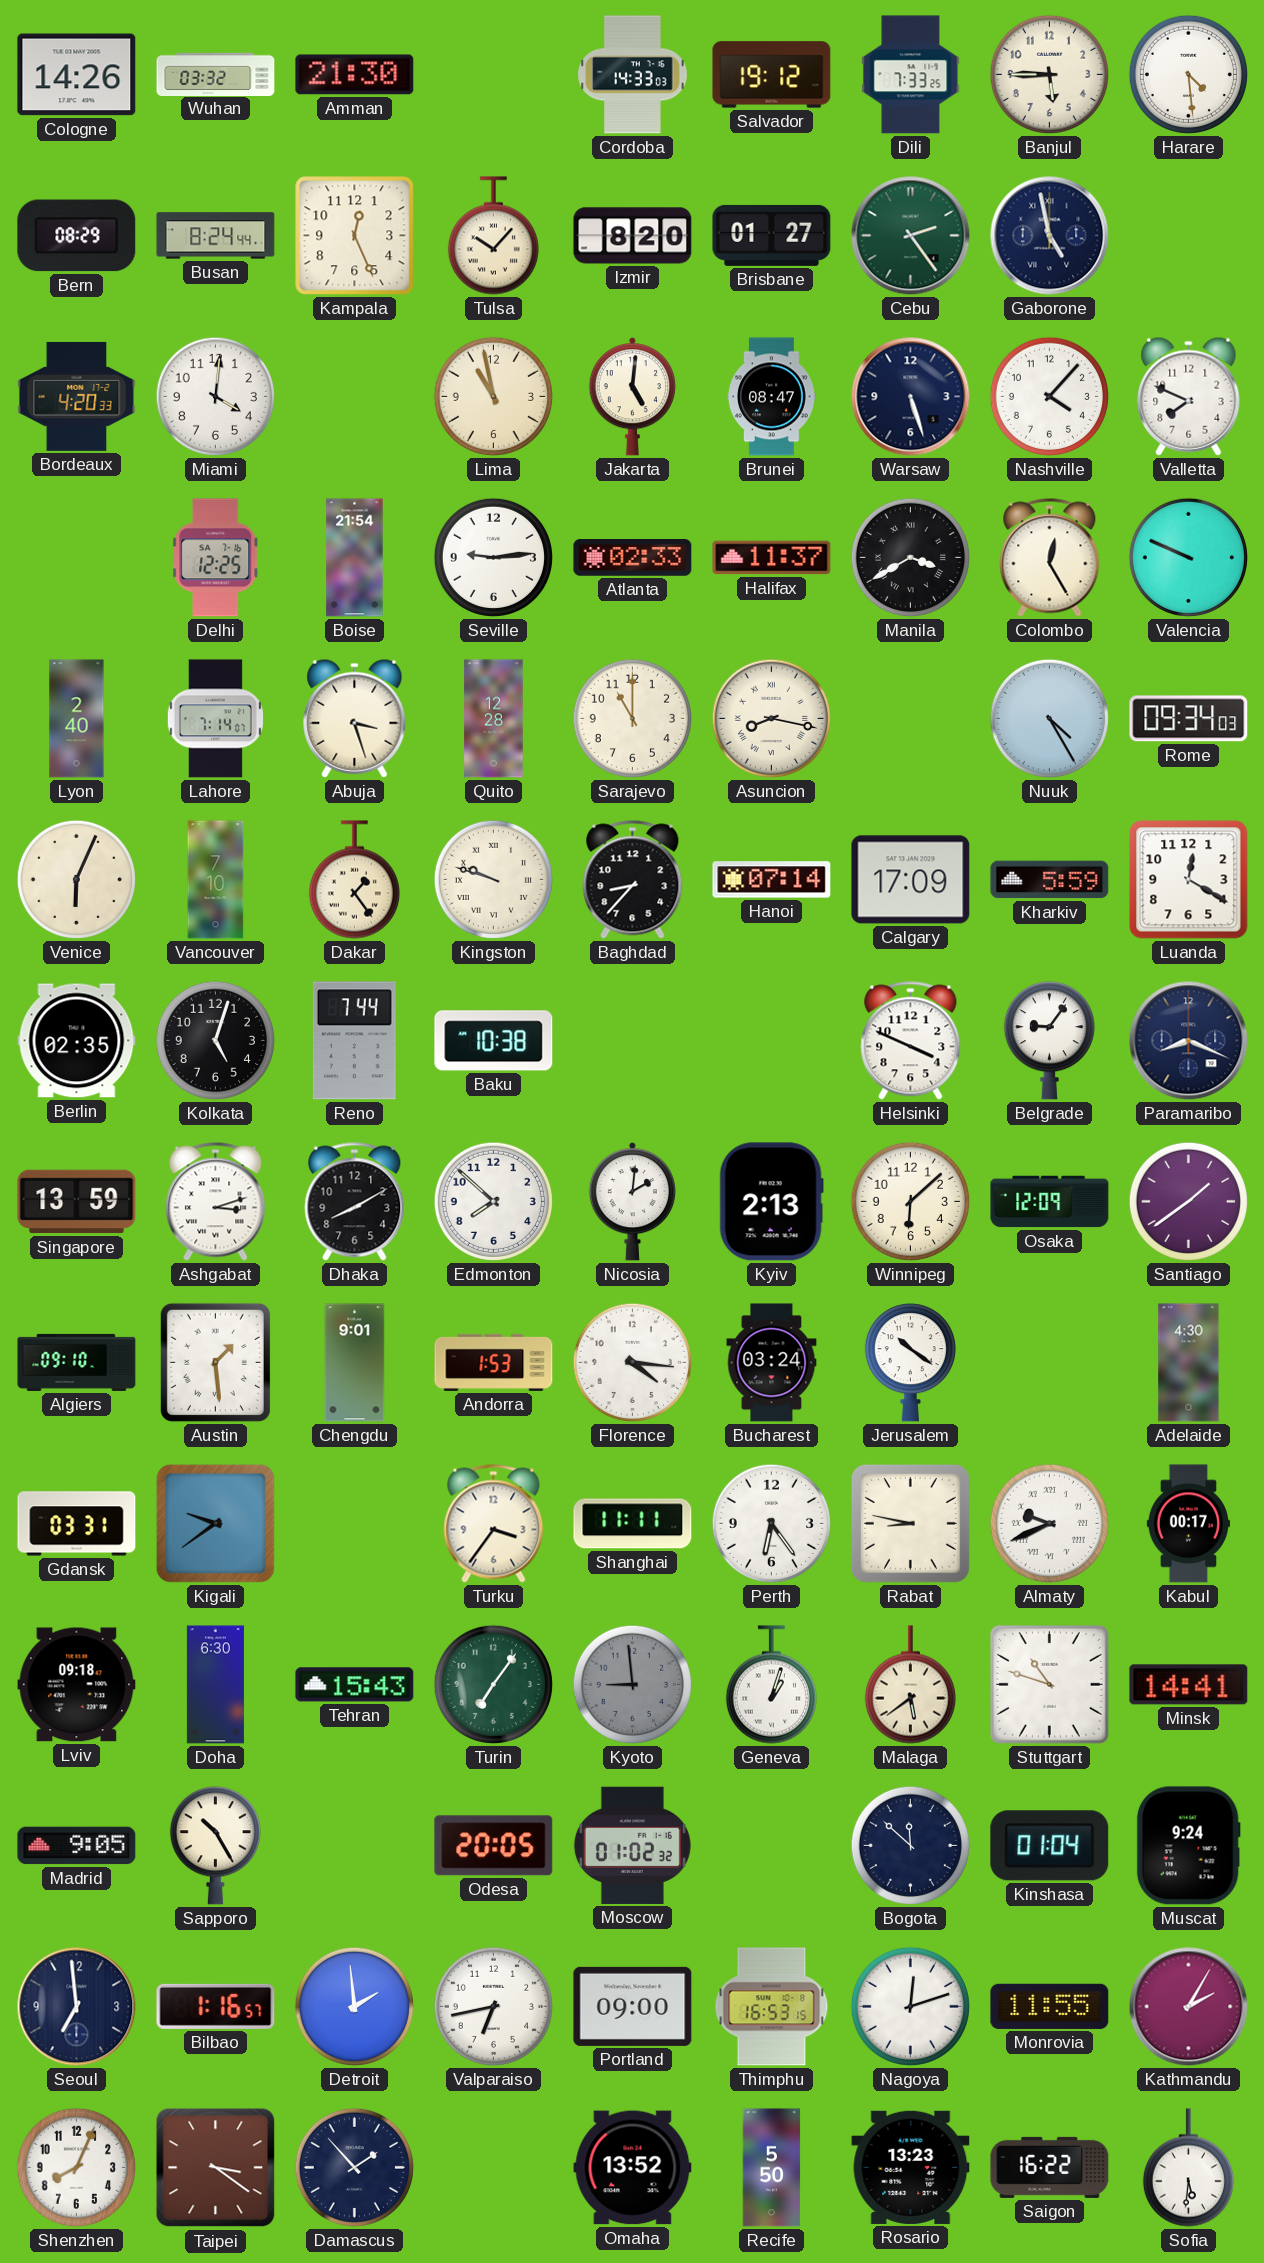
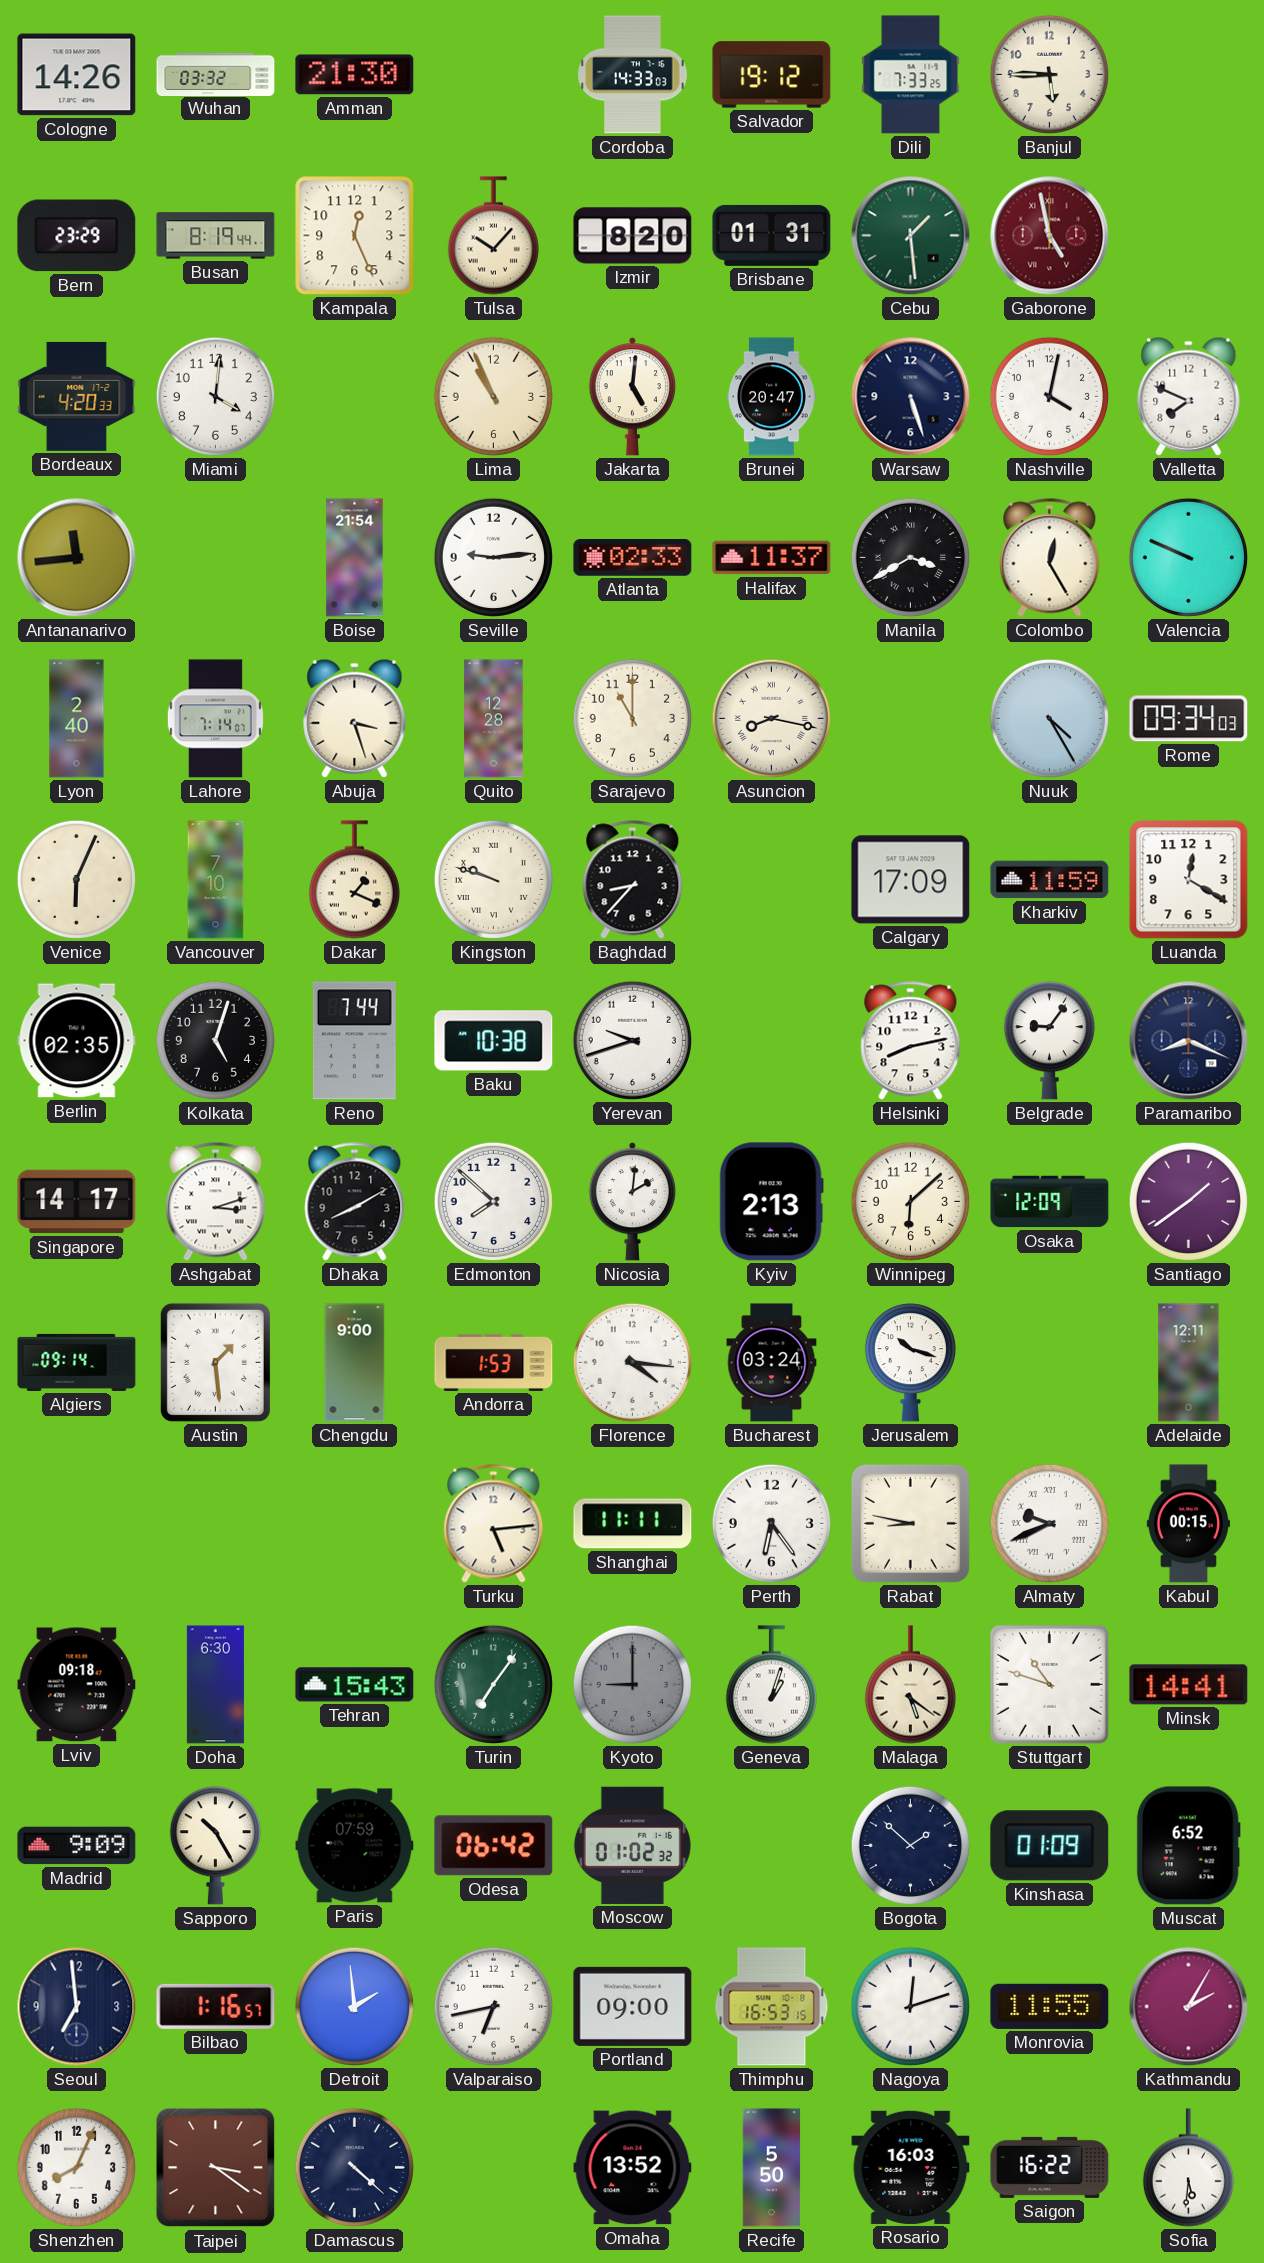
Harare: 4:29 -> none (1188, 74)
Bern: 08:29 -> 23:29 (77, 236)
Busan: 8:24 -> 8:19 (216, 236)
Brisbane: 01:27 -> 01:31 (772, 235)
Cebu: 2:24 -> 1:29 (911, 236)
Gaborone dial: navy -> burgundy (1050, 236)
Lima: 10:58 -> 10:56 (493, 396)
Brunei: 08:47 -> 20:47 (772, 397)
Nashville: 4:07 -> 4:02 (1049, 396)
Antananarivo: none -> 11:44 (77, 558)
Delhi: 12:25 -> none (216, 558)
Dakar: 1:24 -> 1:19 (354, 880)
Hanoi: 07:14 -> none (772, 880)
Kharkiv: 5:59 -> 11:59 (1050, 880)
Yerevan: none -> 9:42 (632, 1040)
Helsinki: 3:49 -> 8:13 (911, 1041)
Singapore: 13:59 -> 14:17 (77, 1202)
Algiers: 09:10 -> 09:14 (77, 1362)
Chengdu: 9:01 -> 9:00 (355, 1363)
Jerusalem: 10:21 -> 10:18 (910, 1363)
Adelaide: 4:30 -> 12:11 (1189, 1363)
Gdansk: 03:31 -> none (77, 1524)
Kigali: 9:39 -> none (215, 1523)
Turku: 3:36 -> 5:14 (494, 1524)
Kabul: 00:17 -> 00:15 (1188, 1524)
Kyoto: 8:59 -> 9:00 (632, 1684)
Malaga: 5:39 -> 5:21 (910, 1685)
Madrid: 9:05 -> 9:09 (77, 1846)
Paris: none -> 07:59 (355, 1846)
Odesa: 20:05 -> 06:42 (494, 1846)
Bogota: 11:52 -> 1:52 (910, 1845)
Kinshasa: 01:04 -> 01:09 (1050, 1846)
Muscat: 9:24 -> 6:52 (1188, 1846)
Damascus: 1:53 -> 4:22 (354, 2167)
Rosario: 13:23 -> 16:03 (911, 2167)
